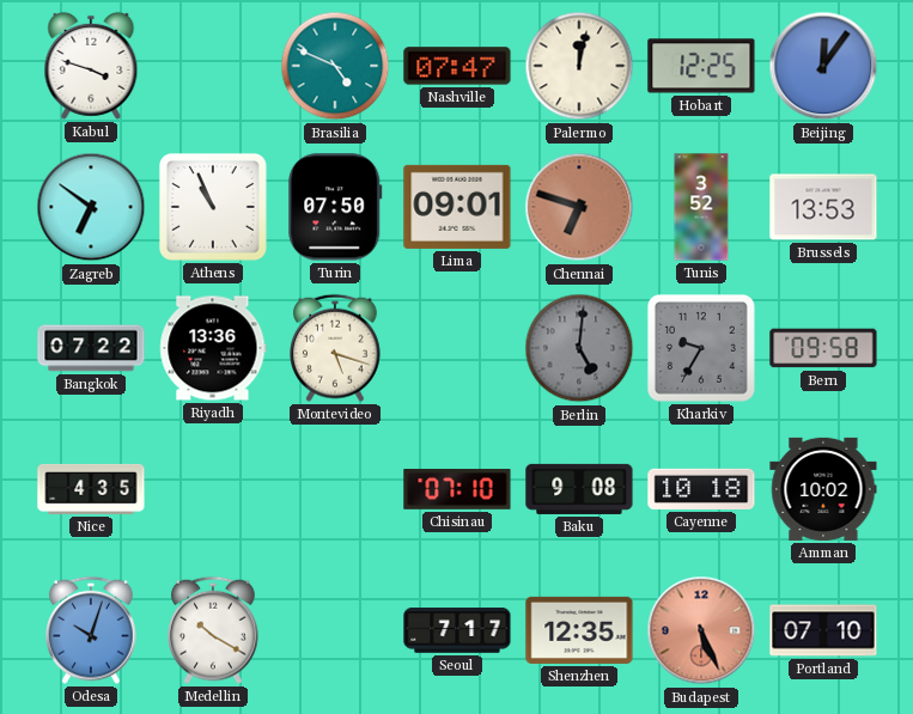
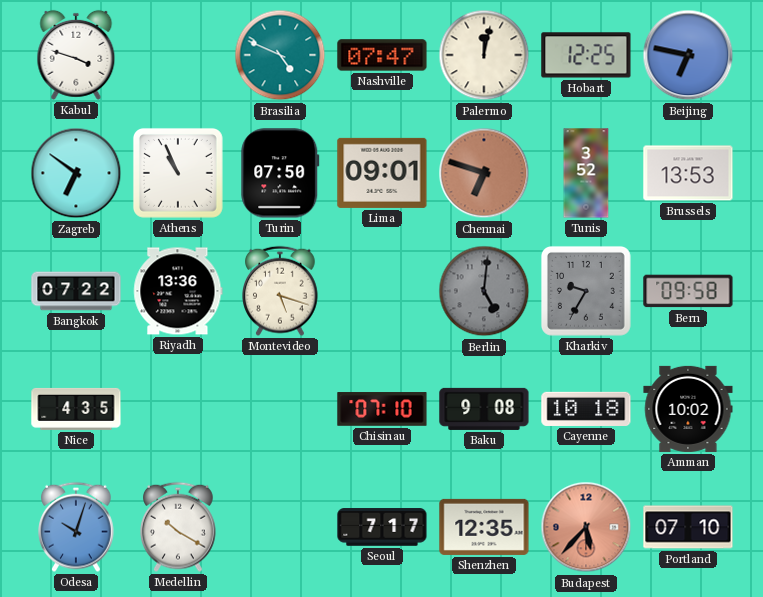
Beijing: 12:06 -> 6:47 (688, 55)
Budapest: 5:26 -> 5:37 (586, 527)
